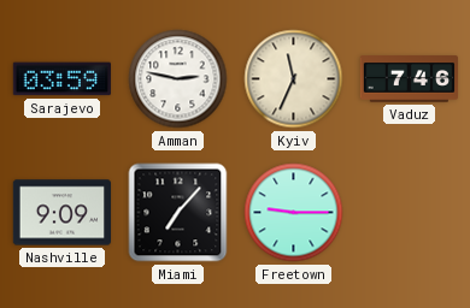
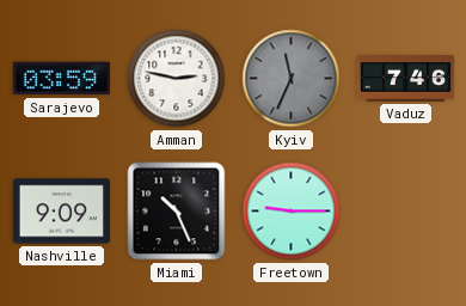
Kyiv dial: cream -> grey (292, 79)
Miami: 7:07 -> 10:26 (177, 212)
